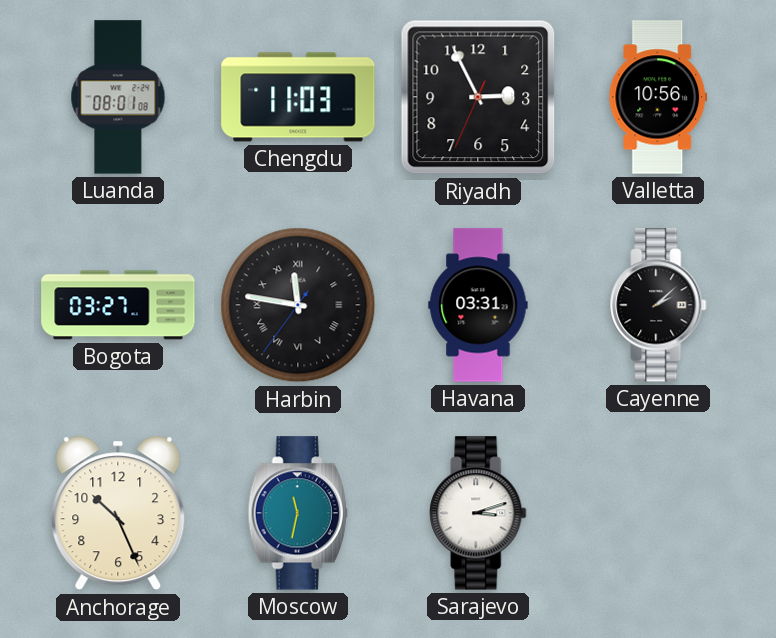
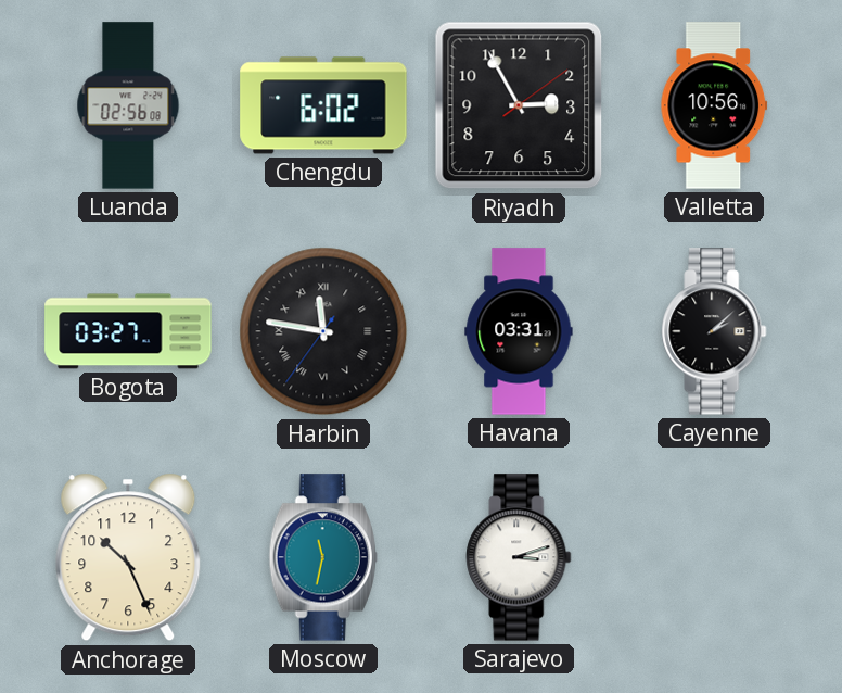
Luanda: 08:01 -> 02:56 (128, 105)
Chengdu: 11:03 -> 6:02 (323, 105)
Riyadh: 2:55:34 -> 2:55:09 (519, 105)
